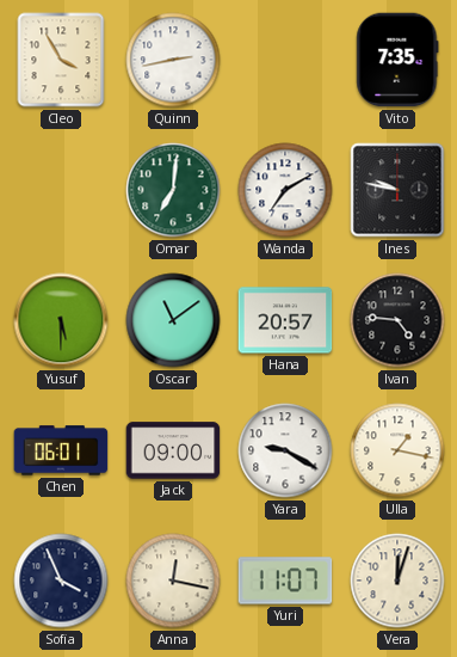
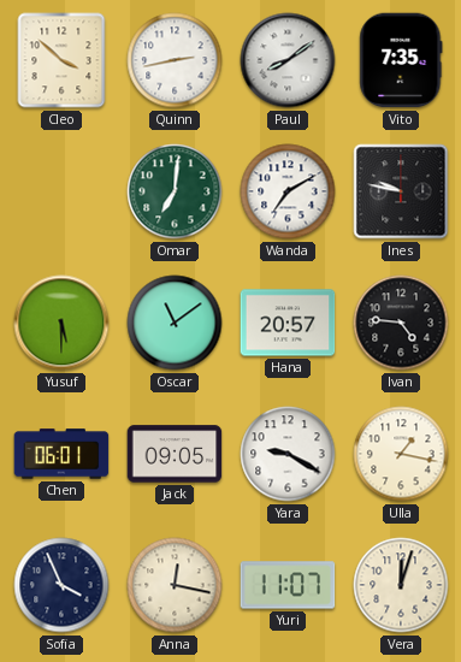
Cleo: 3:55 -> 3:52 (61, 60)
Paul: none -> 8:09 (288, 60)
Jack: 09:00 -> 09:05 (175, 454)
